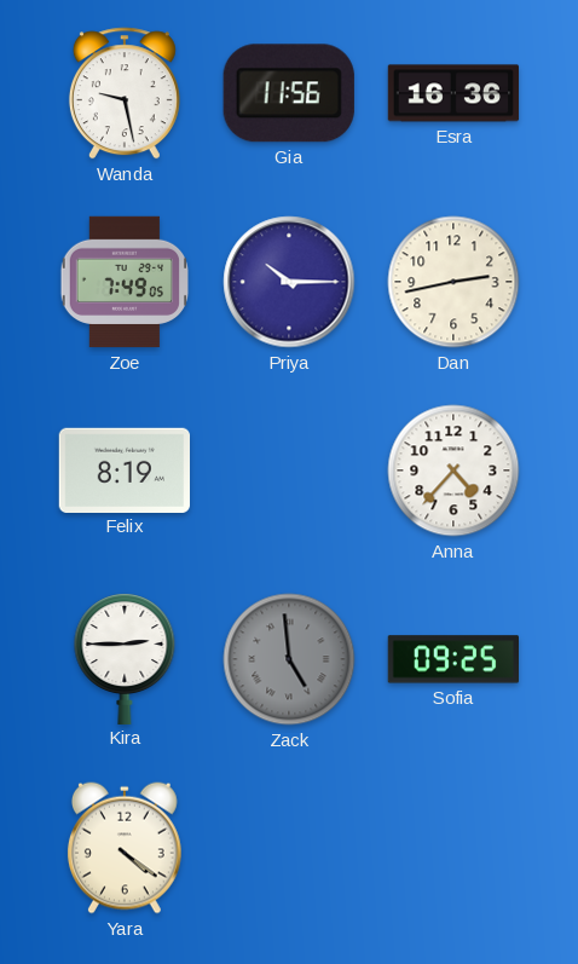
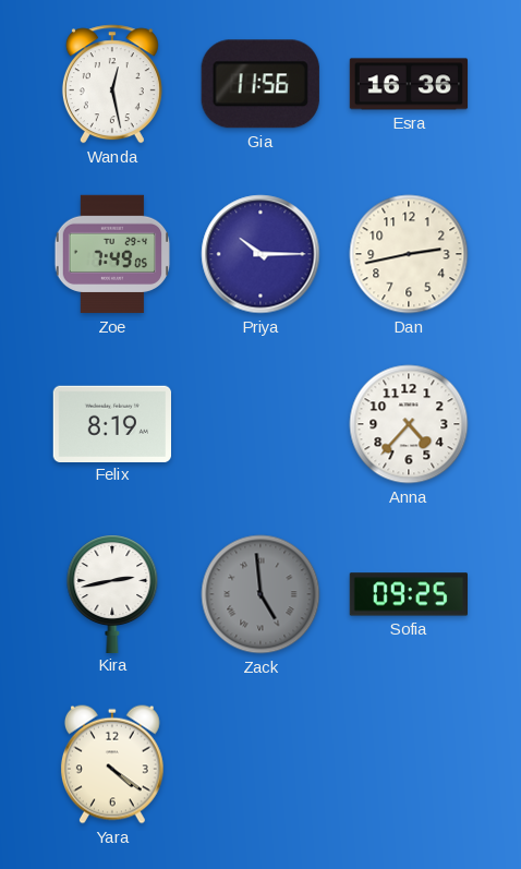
Wanda: 9:28 -> 12:28 (112, 84)
Kira: 2:45 -> 2:43 (112, 593)
